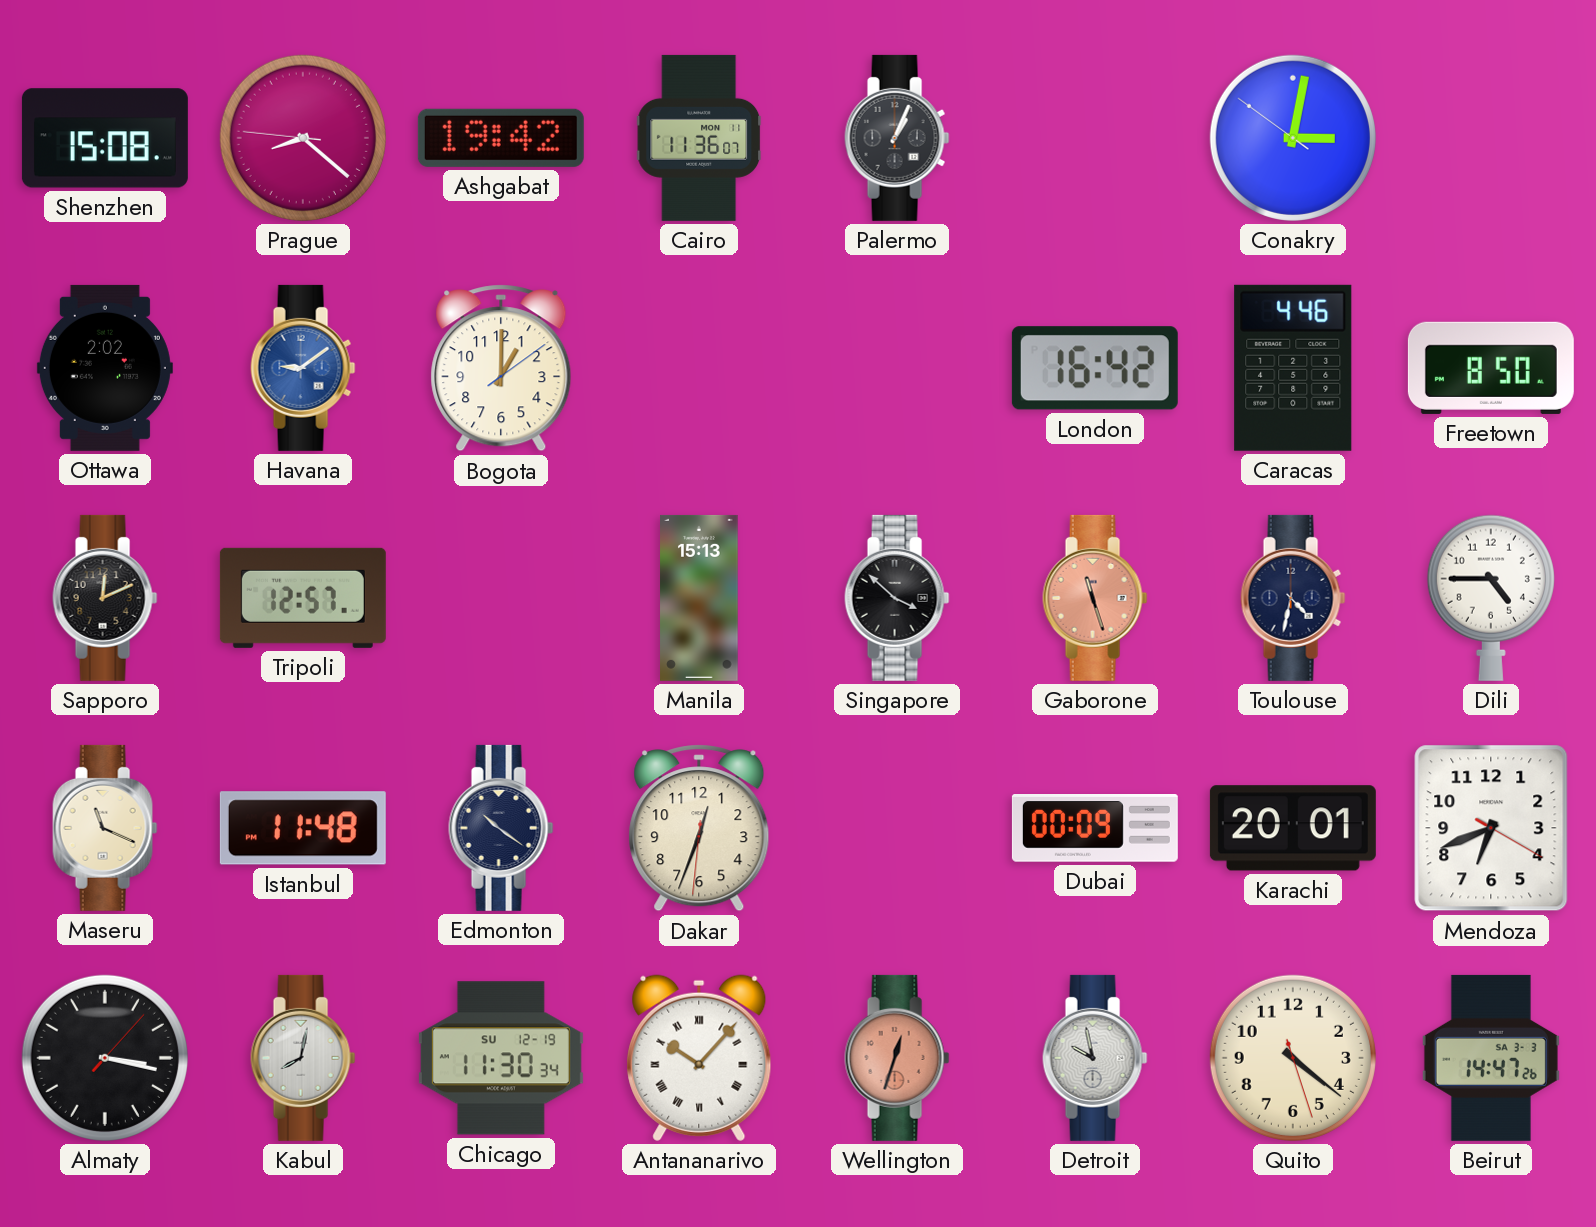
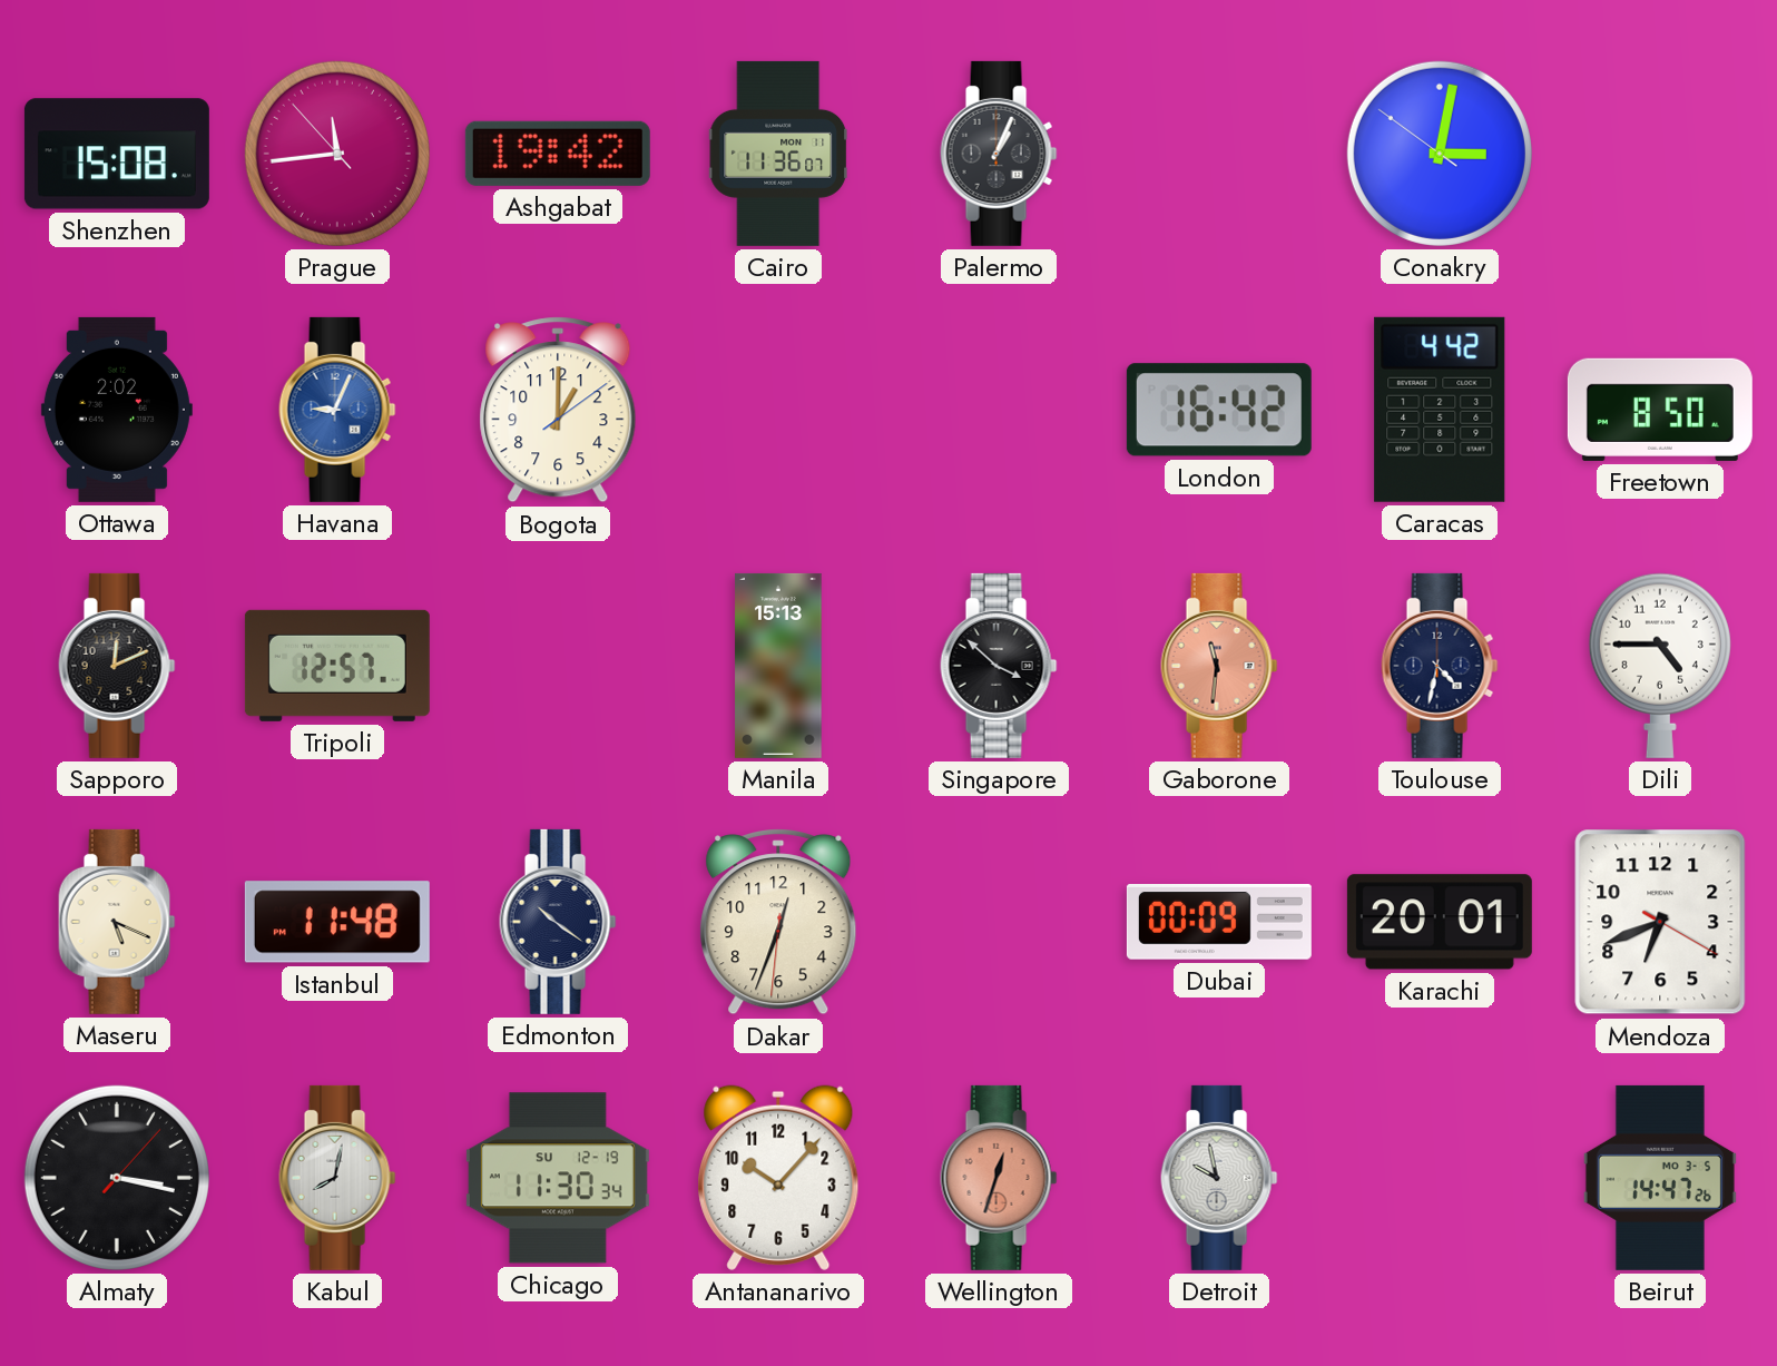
Prague: 8:21 -> 11:43 (337, 154)
Havana: 9:09 -> 9:04 (337, 410)
Caracas: 4:46 -> 4:42 (1440, 410)
Gaborone: 11:27 -> 11:31 (1219, 666)
Maseru: 11:19 -> 5:19 (117, 922)
Antananarivo numerals: Roman -> Arabic (778, 1178)
Quito: 4:21 -> none (1293, 1058)
Beirut date: SA 3-3 -> MO 3-5 (1660, 1178)
